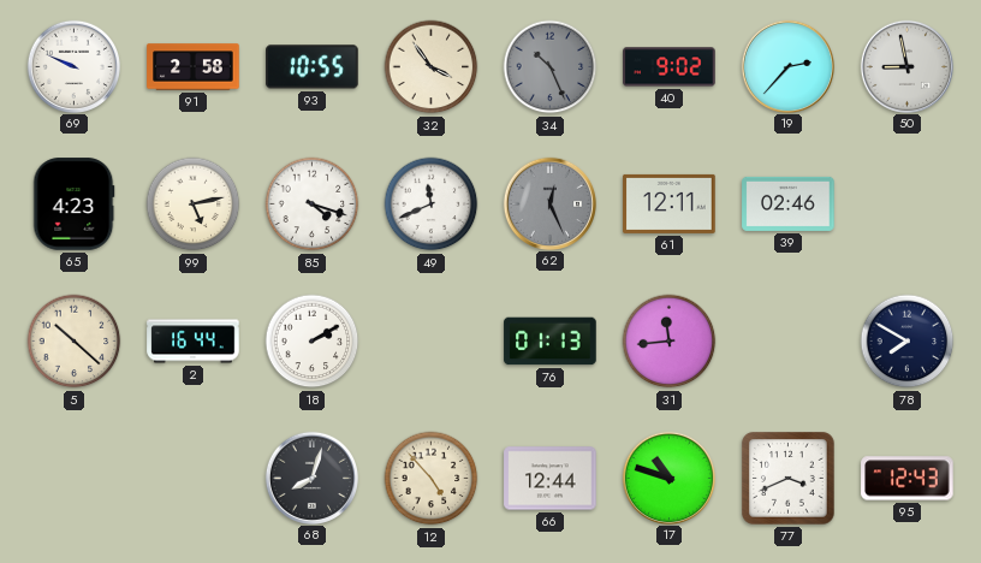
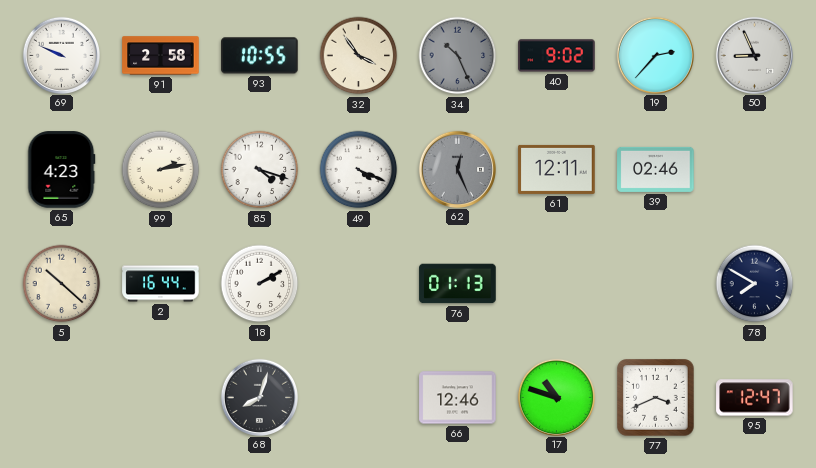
50: 8:58 -> 8:56 (754, 55)
99: 5:13 -> 2:13 (161, 170)
49: 11:41 -> 4:19 (359, 170)
31: 11:44 -> none (670, 342)
12: 4:53 -> none (432, 479)
66: 12:44 -> 12:46 (458, 398)
95: 12:43 -> 12:47 (755, 398)
